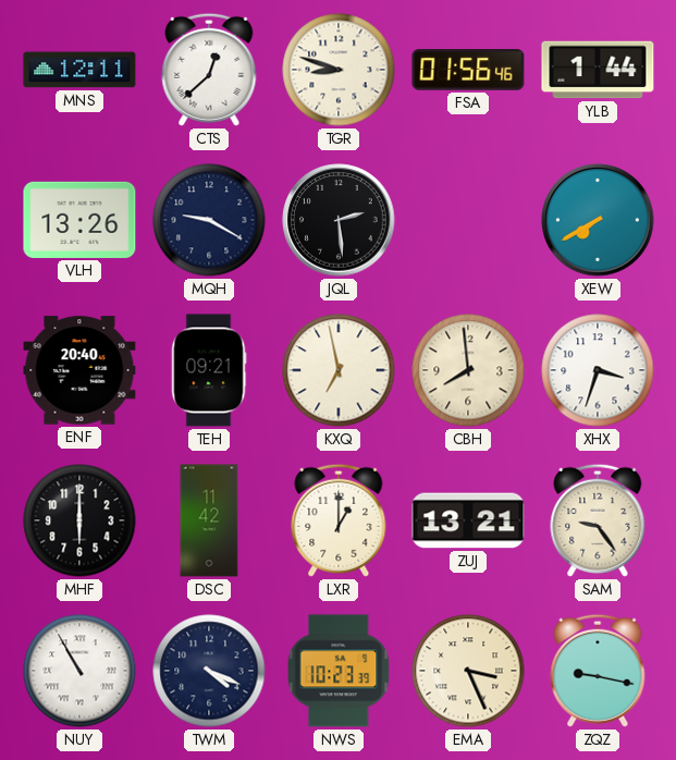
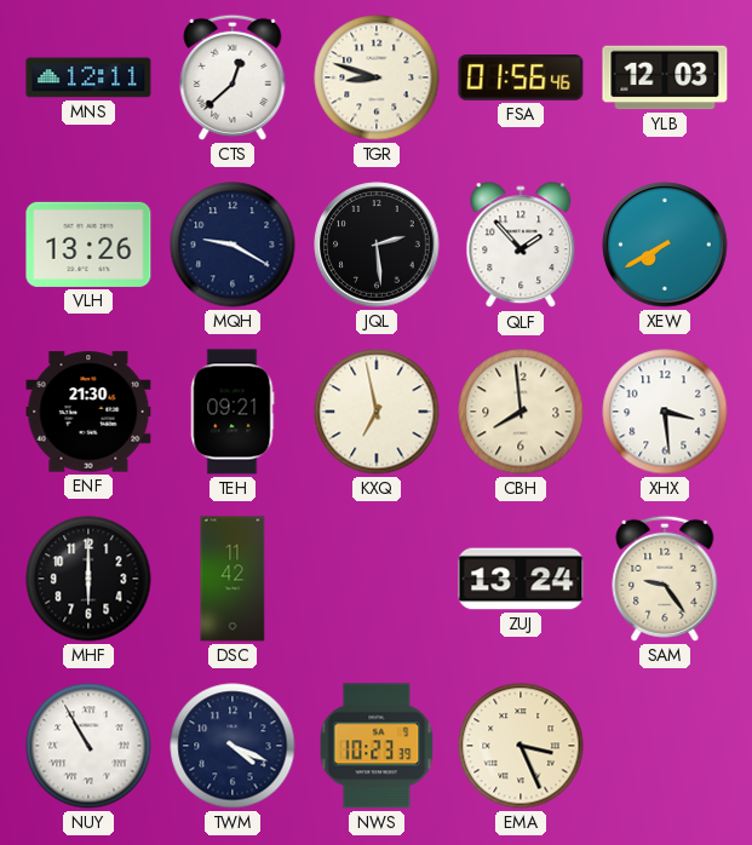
YLB: 1:44 -> 12:03 (665, 77)
QLF: none -> 1:53 (521, 246)
ENF: 20:40 -> 21:30 (88, 412)
XHX: 3:33 -> 3:29 (665, 412)
LXR: 1:00 -> none (339, 520)
ZUJ: 13:21 -> 13:24 (521, 579)
ZQZ: 9:17 -> none (598, 671)
